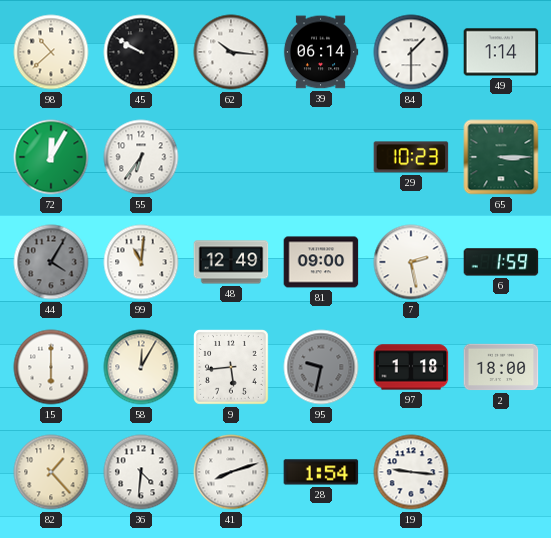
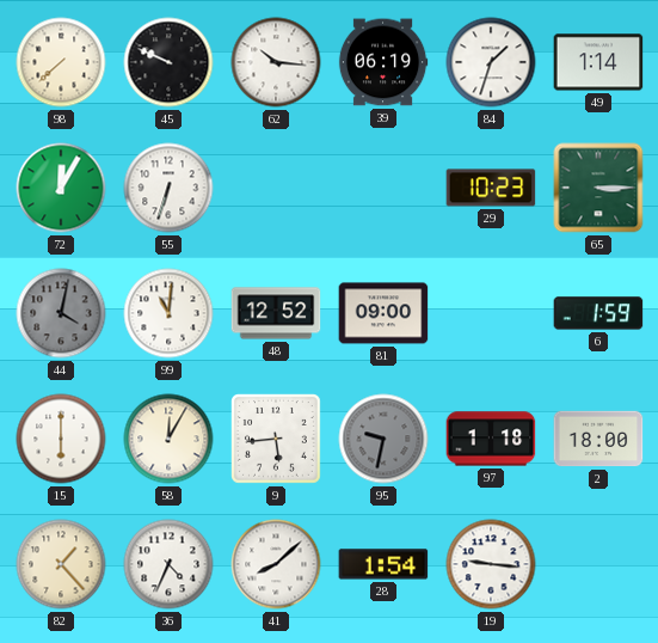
98: 10:38 -> 7:38 (61, 62)
45: 9:50 -> 9:49 (168, 62)
39: 06:14 -> 06:19 (383, 62)
84: 1:30 -> 1:33 (491, 62)
55: 6:36 -> 6:33 (168, 188)
44: 4:05 -> 4:02 (61, 313)
48: 12:49 -> 12:52 (276, 313)
7: 2:28 -> none (411, 262)
36: 4:31 -> 4:34 (168, 564)
41: 8:12 -> 8:08 (276, 564)
